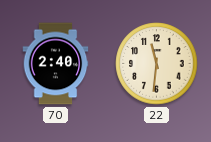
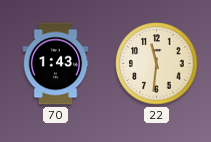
70: 2:40 -> 1:43 (56, 64)
